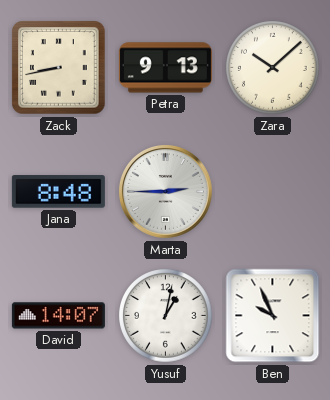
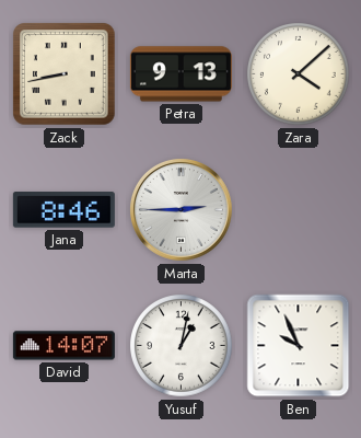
Zara: 10:08 -> 4:08 (299, 74)
Jana: 8:48 -> 8:46 (63, 210)
